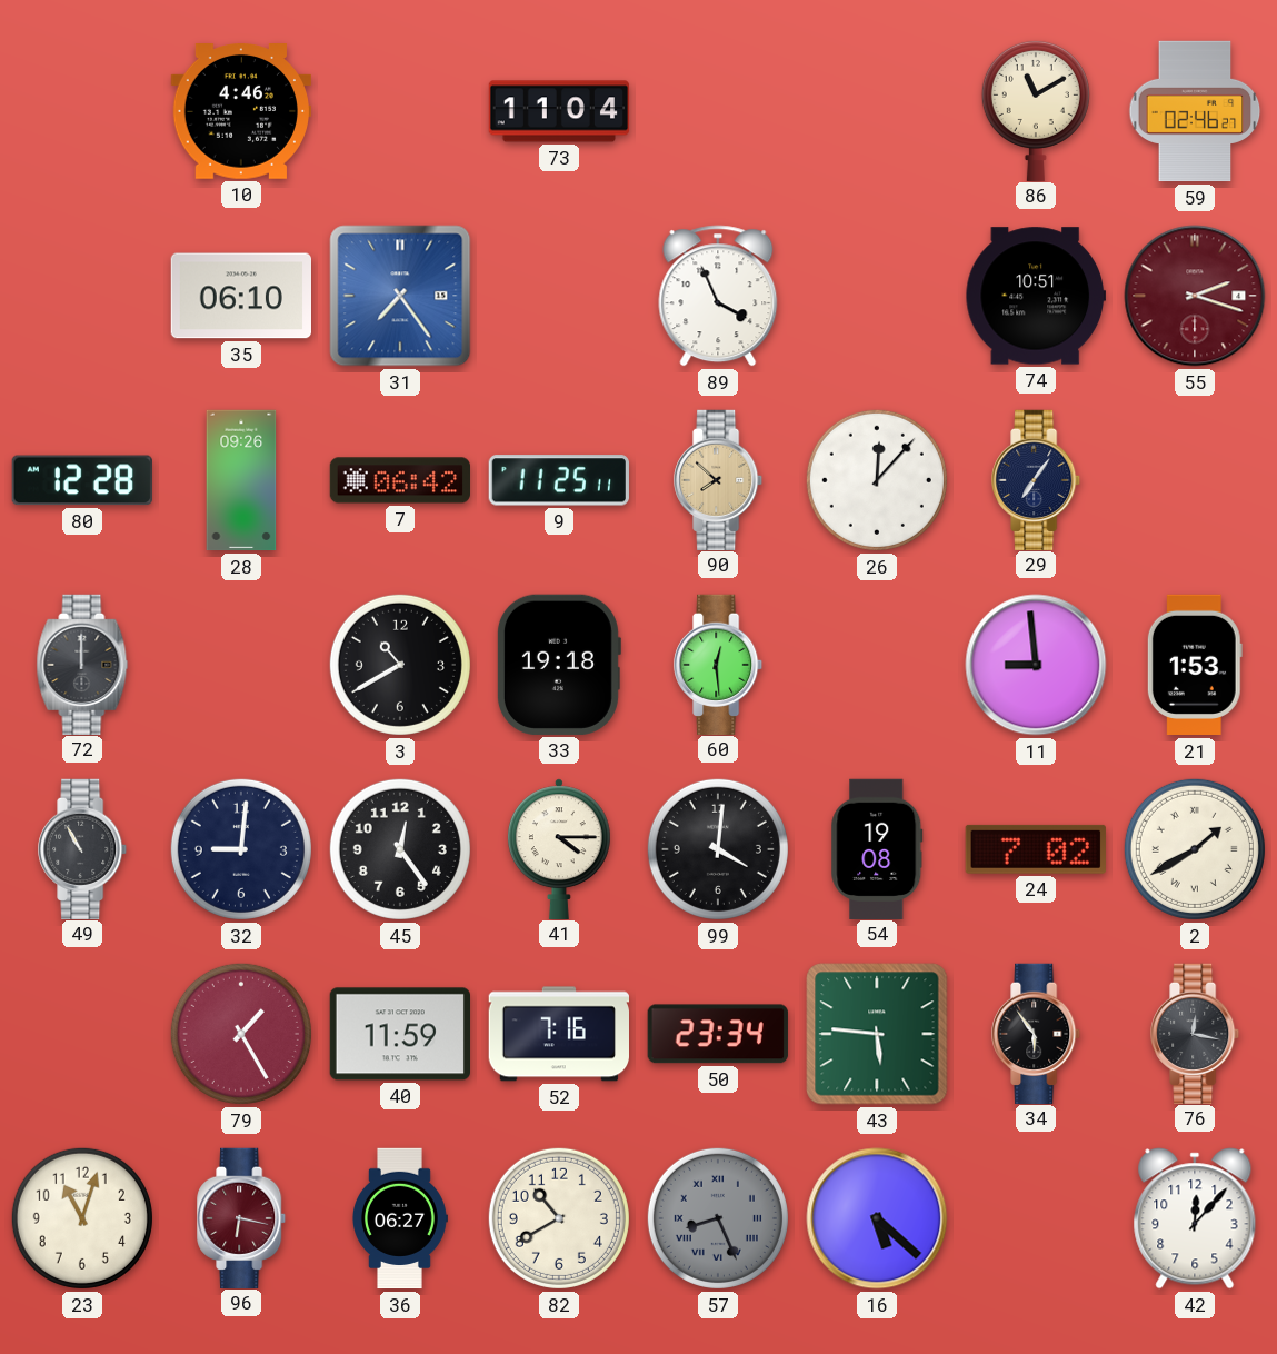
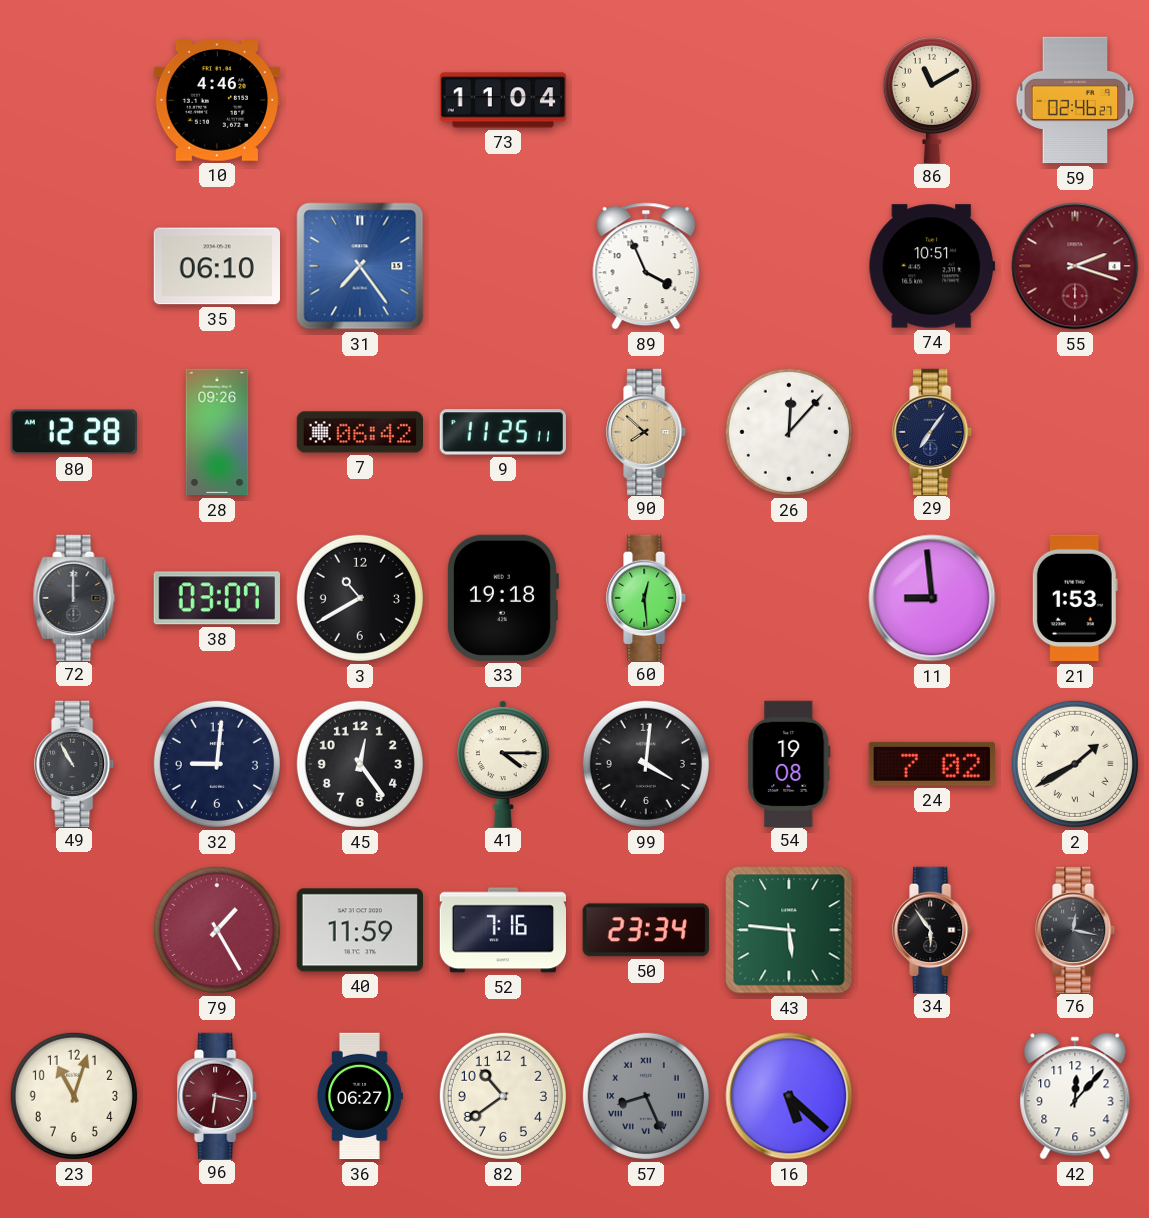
38: none -> 03:07 (217, 598)
82: 10:40 -> 10:39 (503, 1096)
